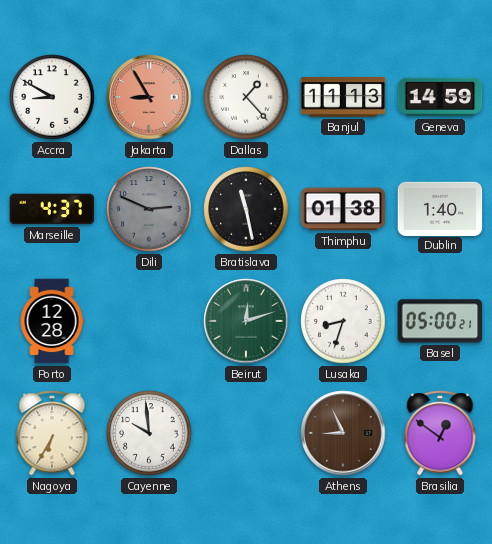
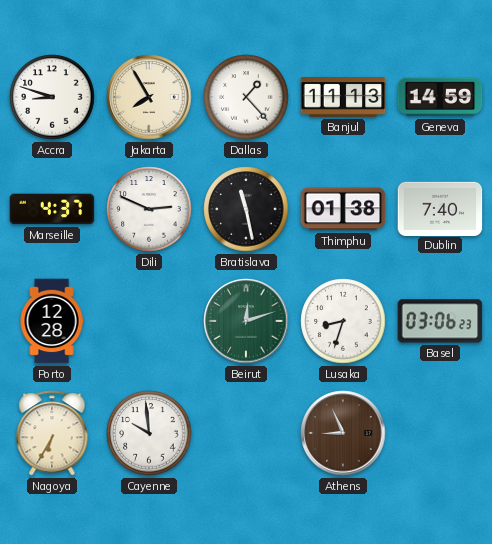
Accra: 8:50 -> 8:48 (52, 97)
Jakarta: 8:55 -> 7:55 (149, 97)
Jakarta dial: salmon -> cream (149, 97)
Dili dial: grey -> white (149, 209)
Dublin: 1:40 -> 7:40 (440, 208)
Basel: 05:00 -> 03:06 (440, 321)
Brasilia: 12:51 -> none (440, 433)
